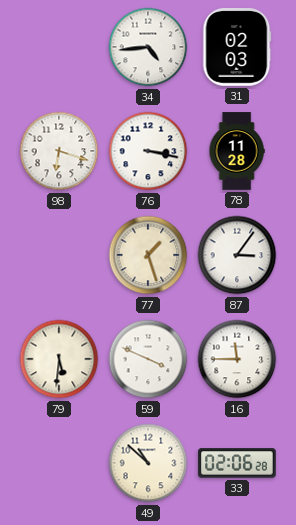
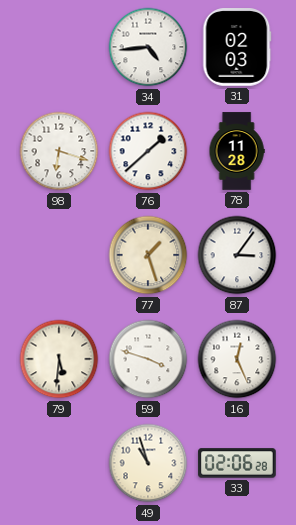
76: 3:17 -> 1:38 (148, 151)
59: 3:49 -> 3:48 (148, 359)
16: 11:45 -> 12:26 (237, 359)
49: 10:52 -> 10:57 (148, 463)
